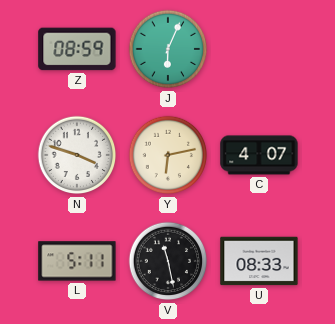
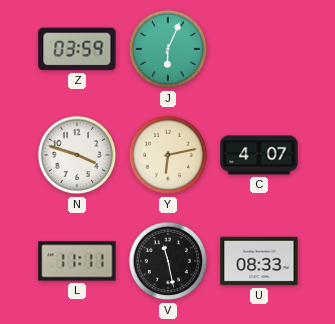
Z: 08:59 -> 03:59 (77, 49)
L: 5:11 -> 11:11 (77, 261)
